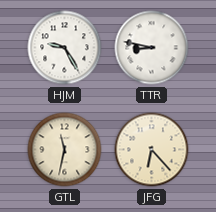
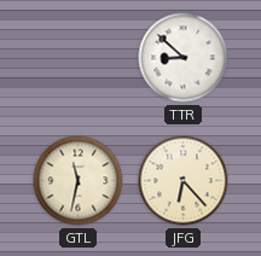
HJM: 9:25 -> none (65, 48)
TTR: 8:47 -> 8:52 (184, 58)
